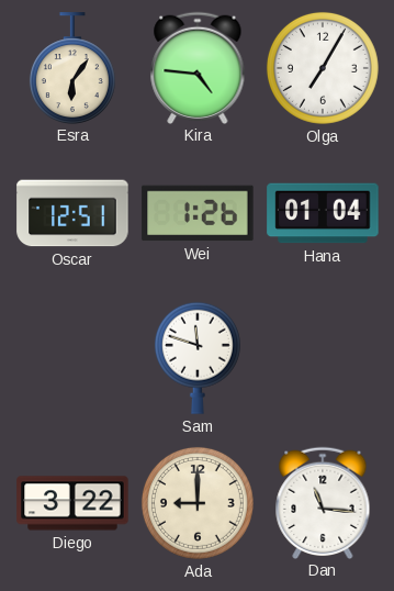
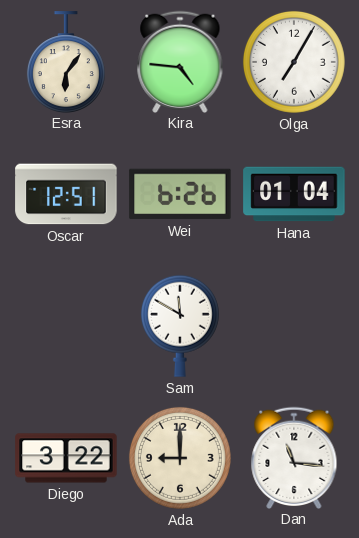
Wei: 1:26 -> 6:26 (180, 194)
Sam: 11:48 -> 11:50 (180, 326)
